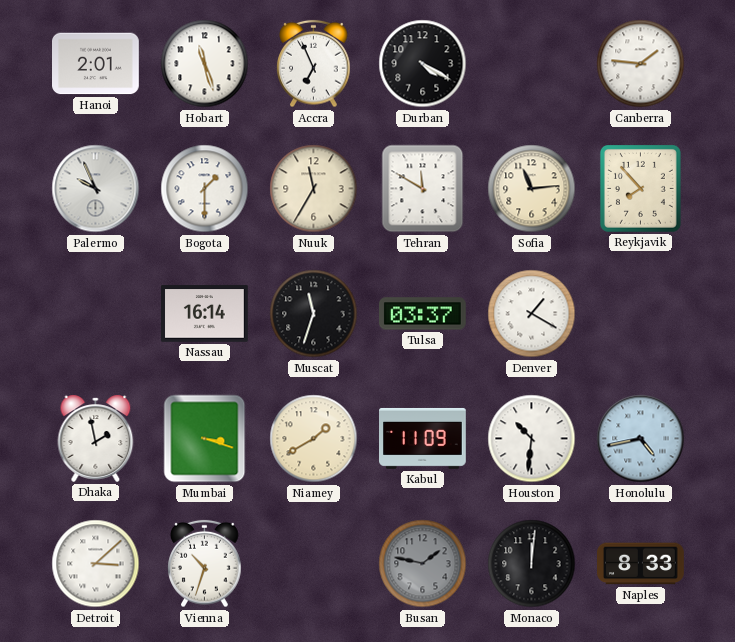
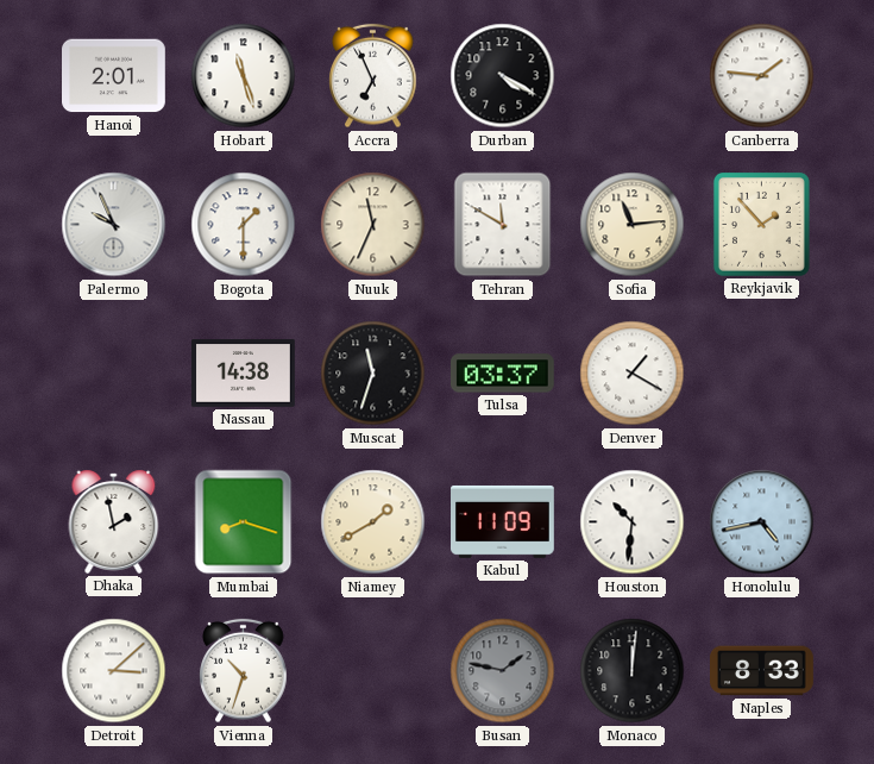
Nuuk: 11:35 -> 11:34 (373, 225)
Reykjavik: 7:53 -> 1:53 (761, 224)
Nassau: 16:14 -> 14:38 (244, 374)
Mumbai: 3:18 -> 8:18 (244, 522)
